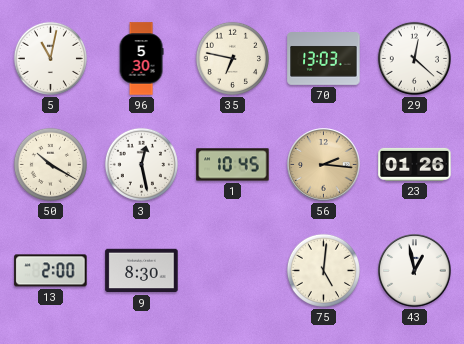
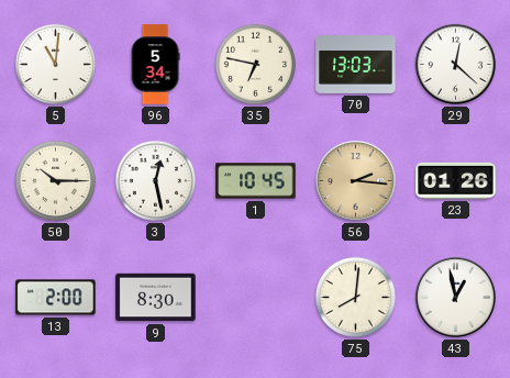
5: 11:02 -> 11:01 (55, 64)
96: 5:30 -> 5:34 (155, 65)
50: 10:20 -> 10:15 (55, 180)
75: 5:01 -> 8:01 (355, 297)
